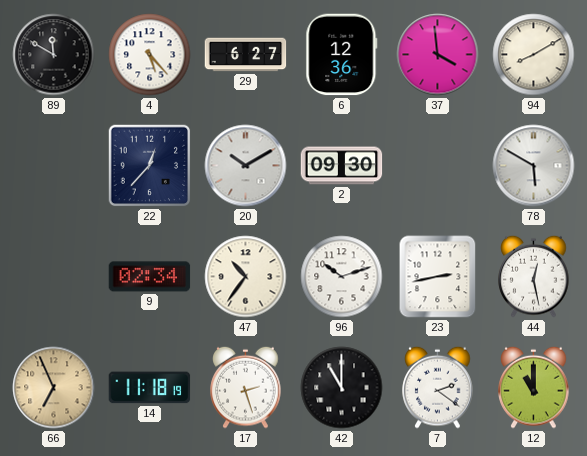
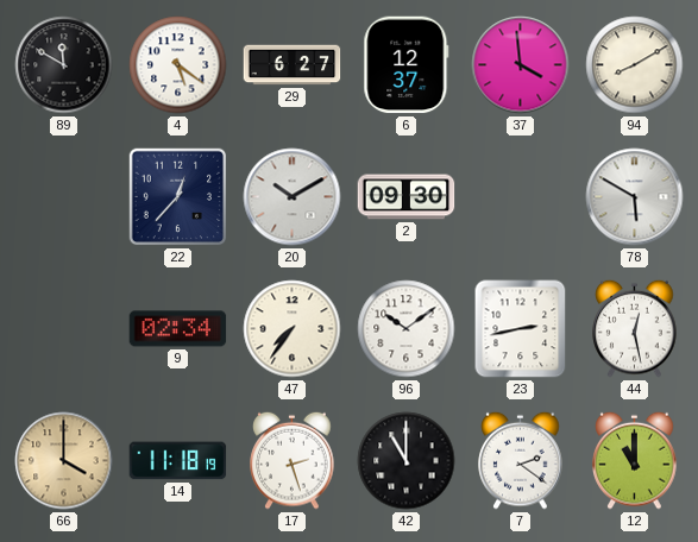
4: 5:23 -> 5:21 (178, 65)
6: 12:36 -> 12:37 (407, 65)
47: 10:36 -> 7:36 (293, 329)
96: 10:12 -> 10:09 (407, 329)
66: 6:56 -> 4:00 (64, 461)
